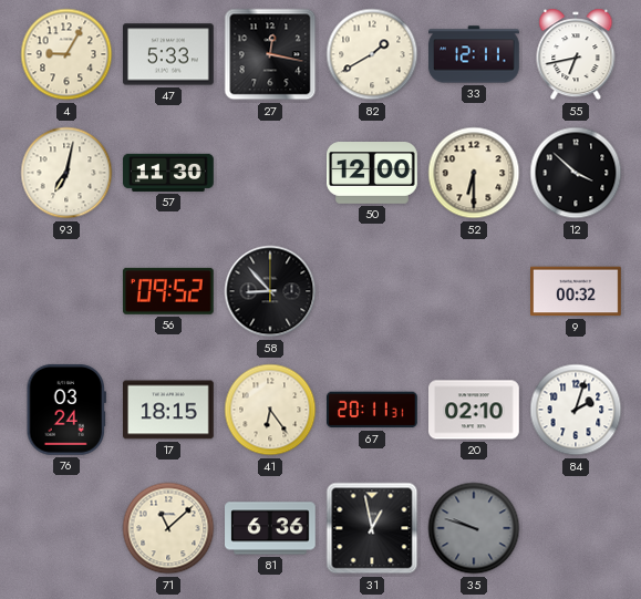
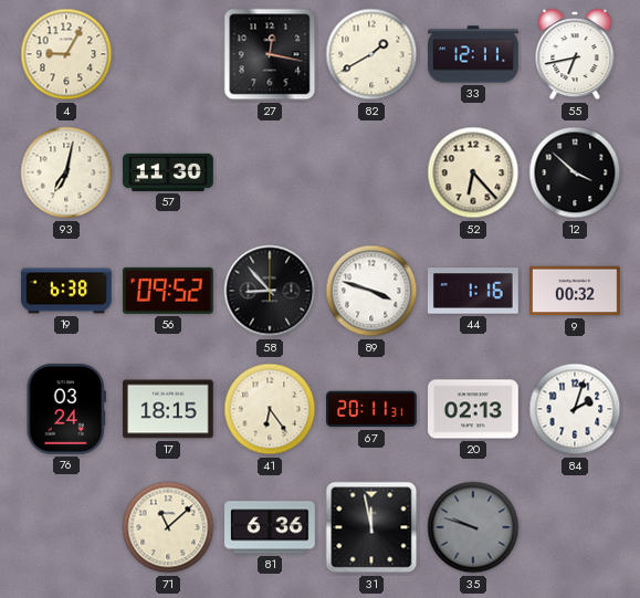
47: 5:33 -> none (169, 54)
50: 12:00 -> none (373, 174)
52: 6:30 -> 6:23 (473, 172)
19: none -> 6:38 (66, 291)
89: none -> 3:48 (371, 291)
44: none -> 1:16 (473, 291)
20: 02:10 -> 02:13 (474, 409)
31: 12:58 -> 11:58 (371, 527)
